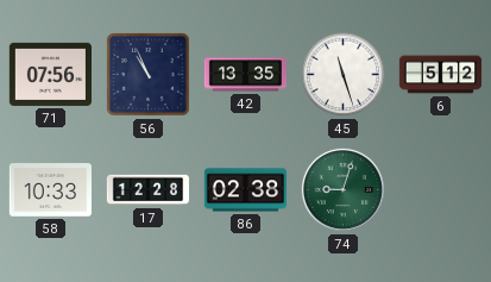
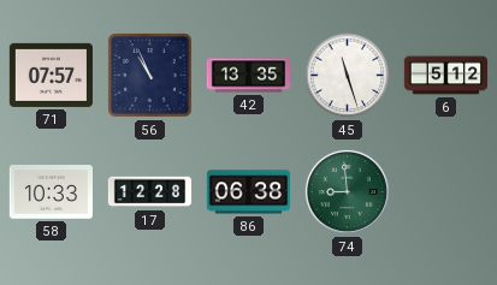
71: 07:56 -> 07:57 (51, 75)
86: 02:38 -> 06:38 (248, 192)
74: 9:03 -> 8:59 (347, 191)
